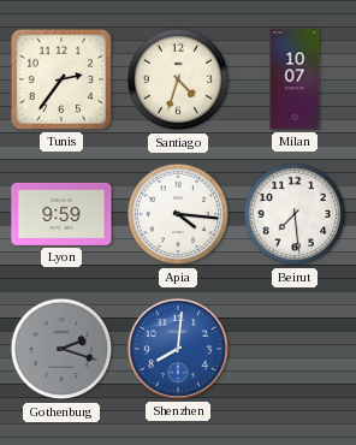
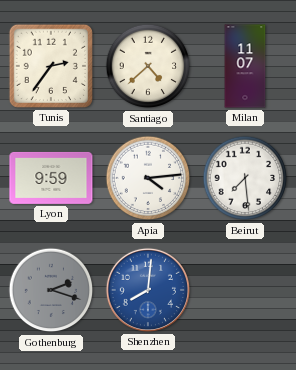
Santiago: 4:33 -> 4:38 (148, 66)
Milan: 10:07 -> 11:07 (245, 66)
Apia: 4:16 -> 4:14 (148, 178)
